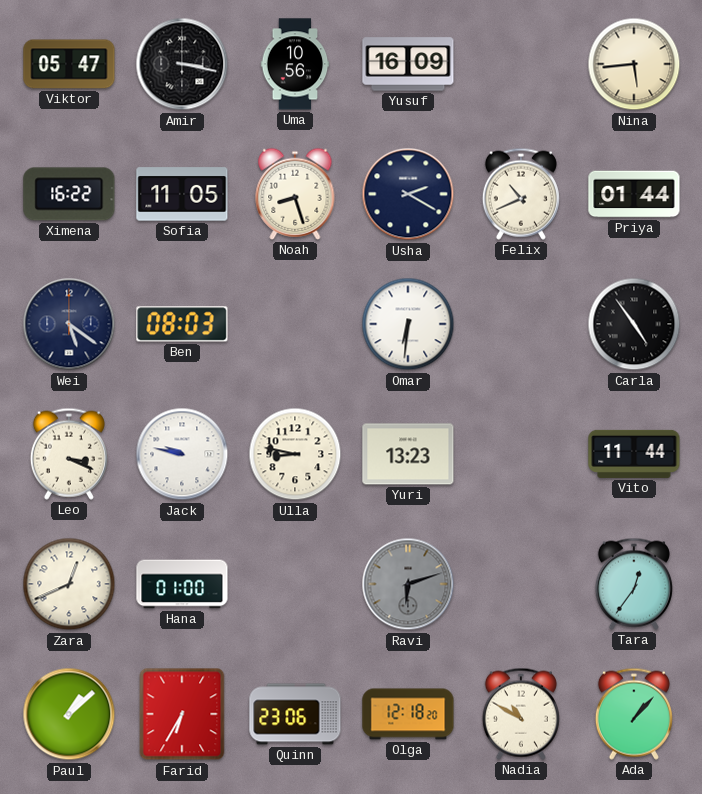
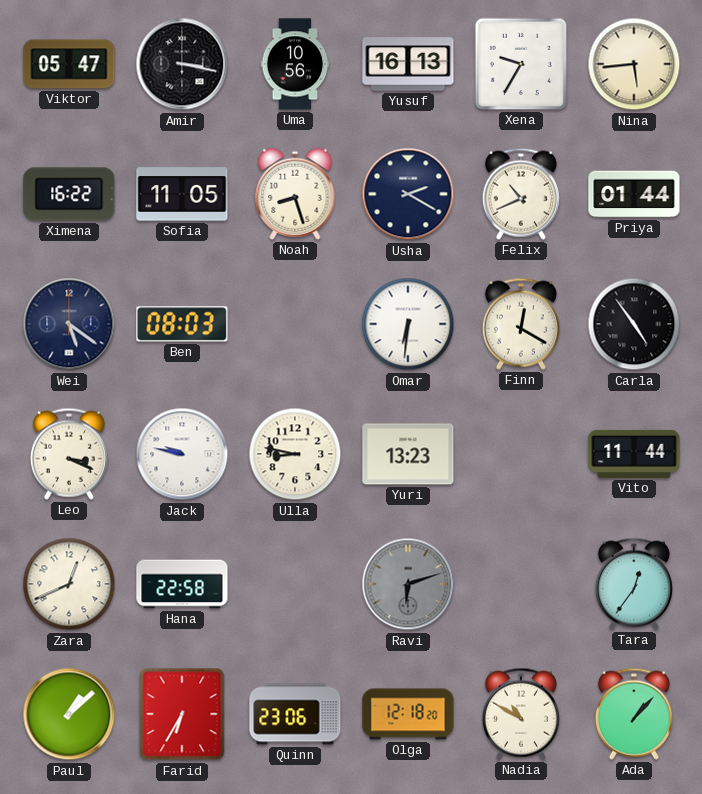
Yusuf: 16:09 -> 16:13 (408, 64)
Xena: none -> 9:35 (521, 64)
Finn: none -> 12:20 (521, 324)
Hana: 01:00 -> 22:58 (182, 584)
